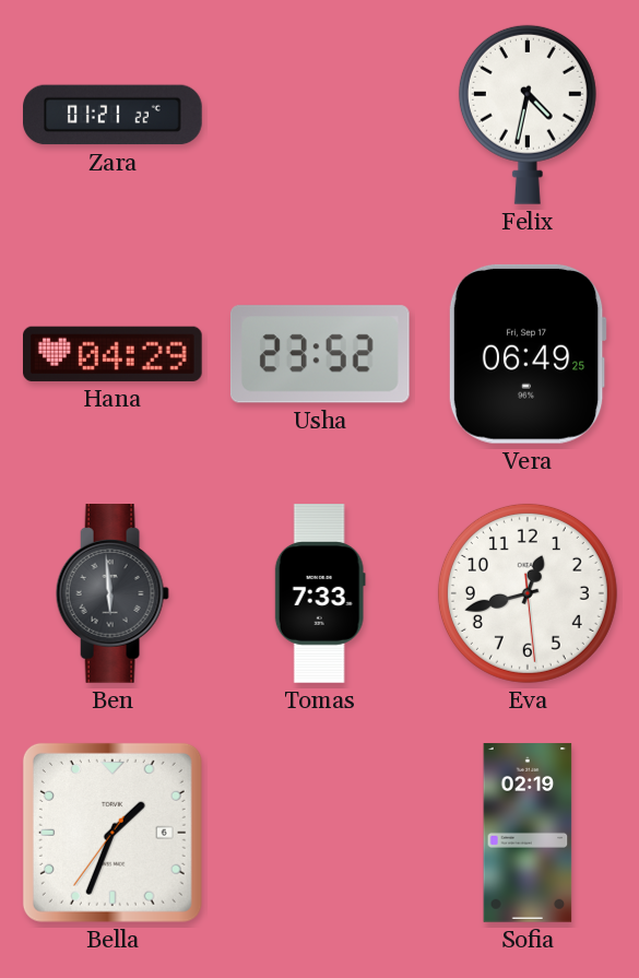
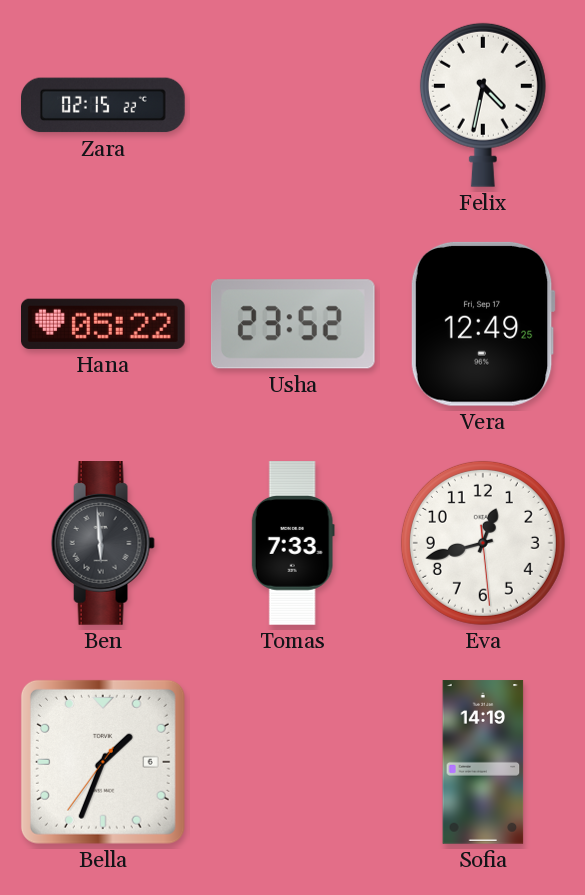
Zara: 01:21 -> 02:15 (104, 105)
Hana: 04:29 -> 05:22 (104, 324)
Vera: 06:49 -> 12:49 (483, 324)
Sofia: 02:19 -> 14:19 (483, 762)
